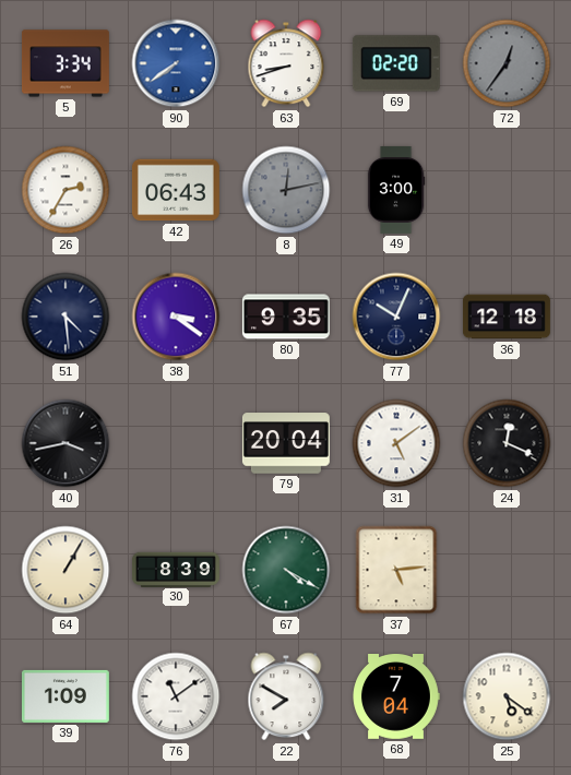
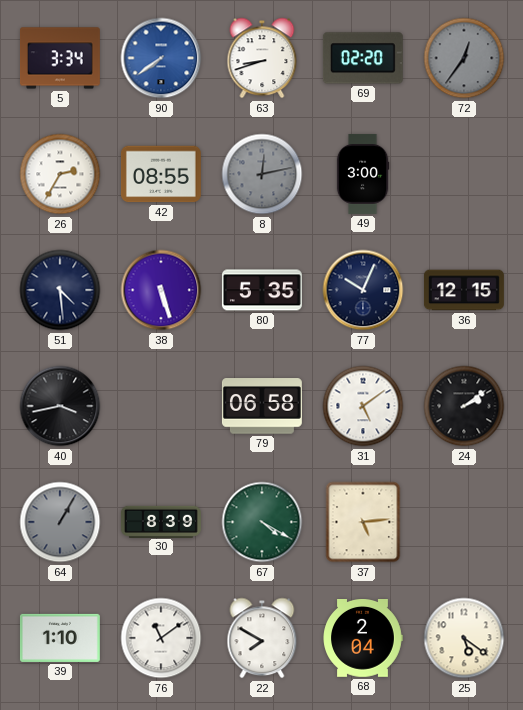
42: 06:43 -> 08:55 (161, 174)
38: 3:21 -> 5:27 (161, 290)
80: 9:35 -> 5:35 (262, 290)
36: 12:18 -> 12:15 (464, 290)
79: 20:04 -> 06:58 (262, 406)
24: 12:19 -> 2:09 (464, 406)
64 dial: cream -> grey (60, 522)
39: 1:09 -> 1:10 (60, 638)
68: 7:04 -> 2:04 (363, 639)
